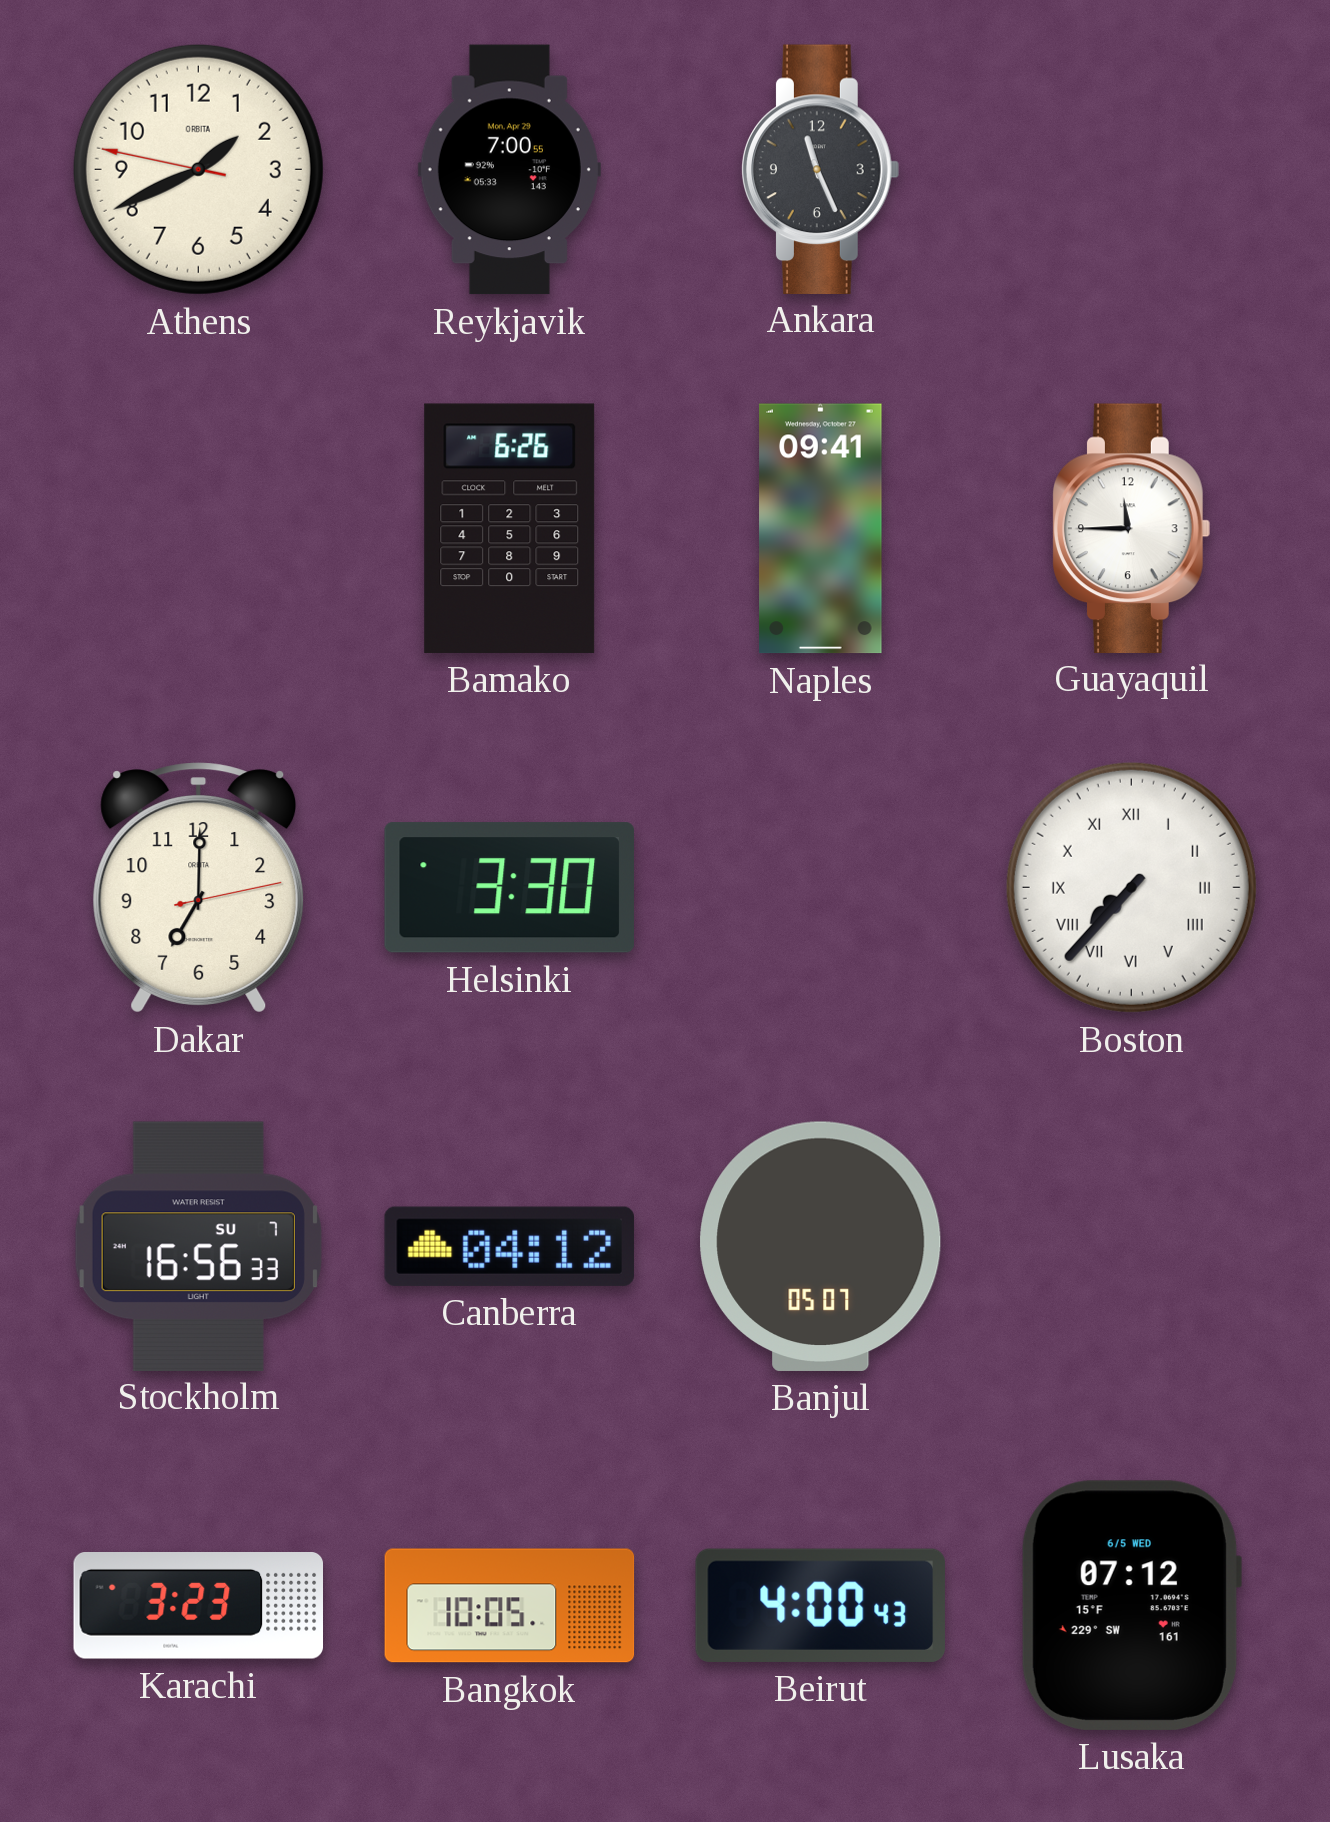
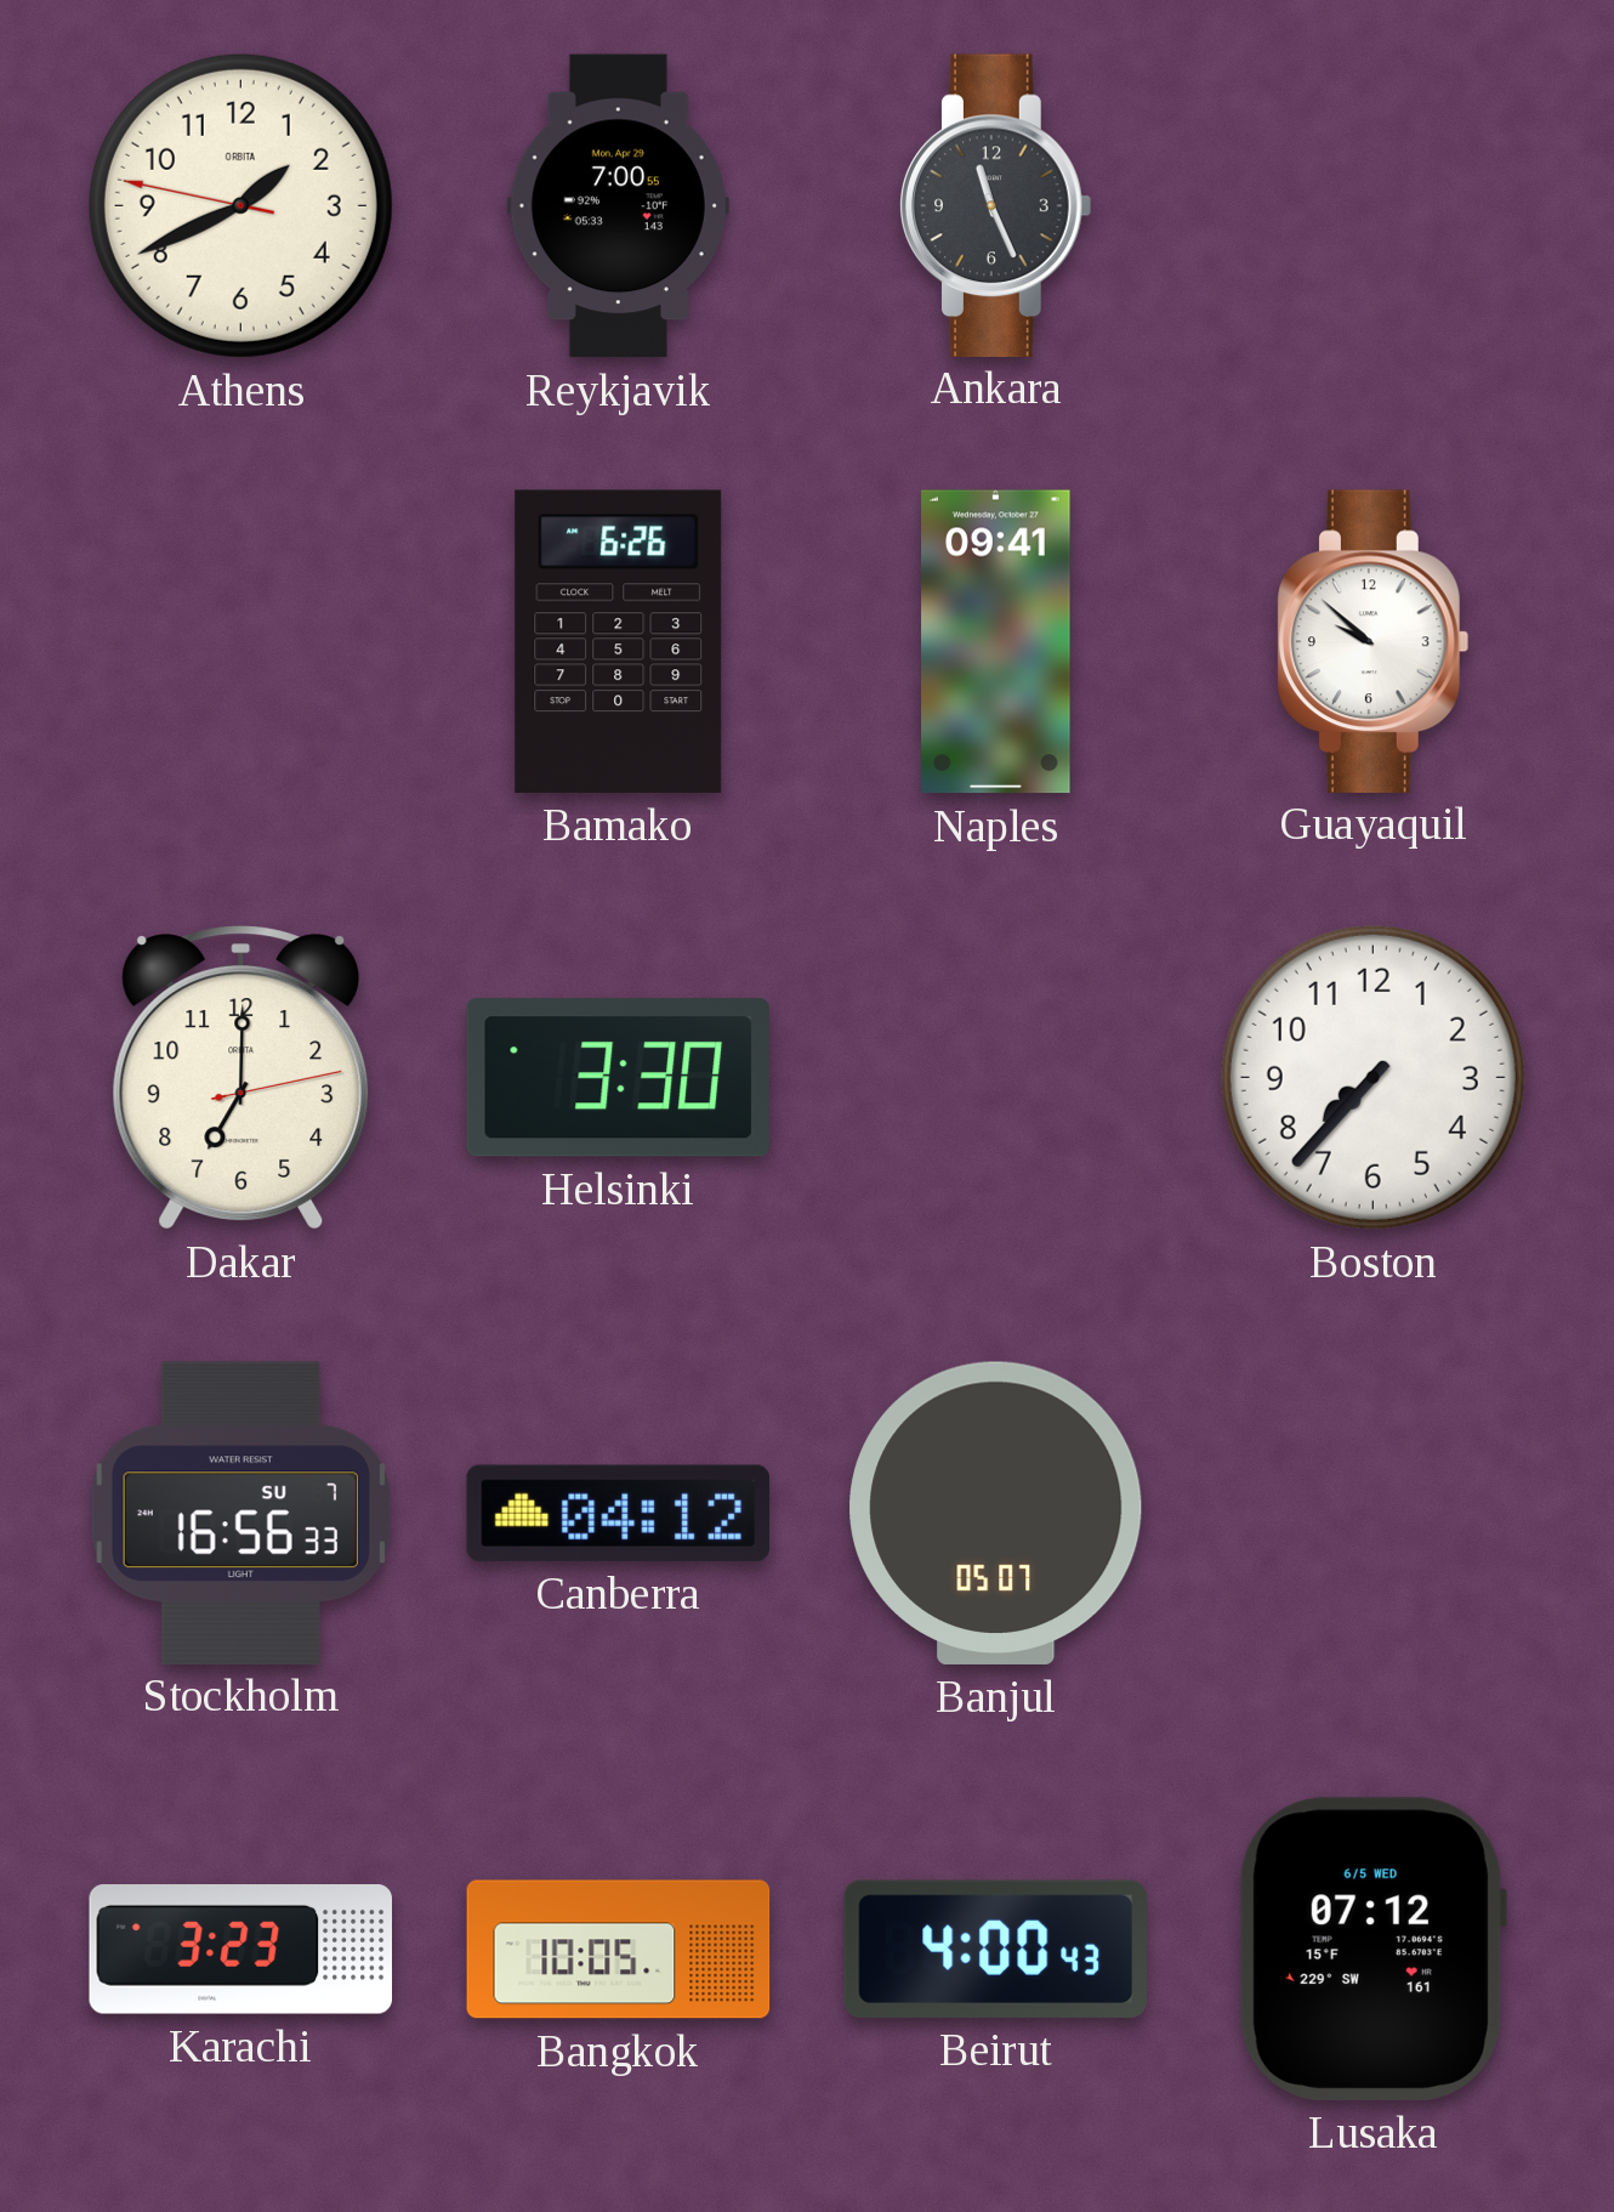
Guayaquil: 11:45 -> 9:52 (1374, 641)
Boston numerals: Roman -> Arabic (1373, 1077)
